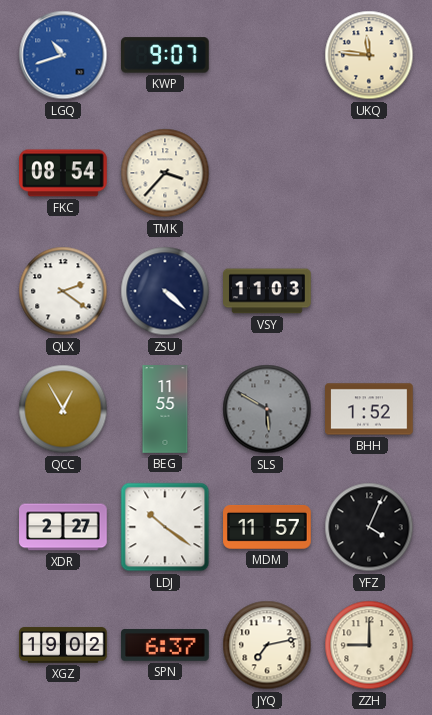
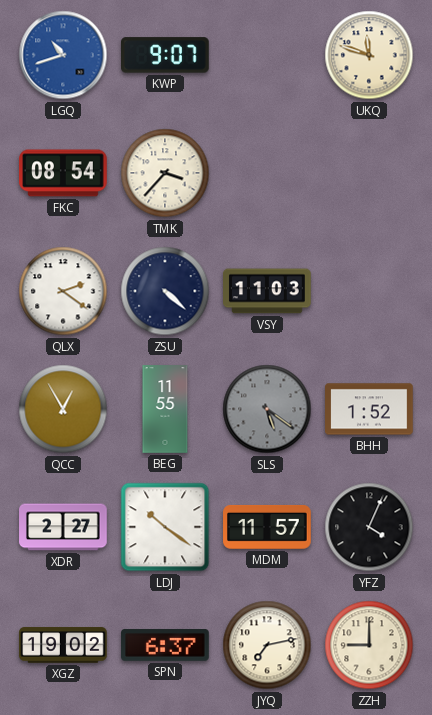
UKQ: 11:46 -> 11:48 (369, 55)
SLS: 5:50 -> 5:21 (267, 409)
